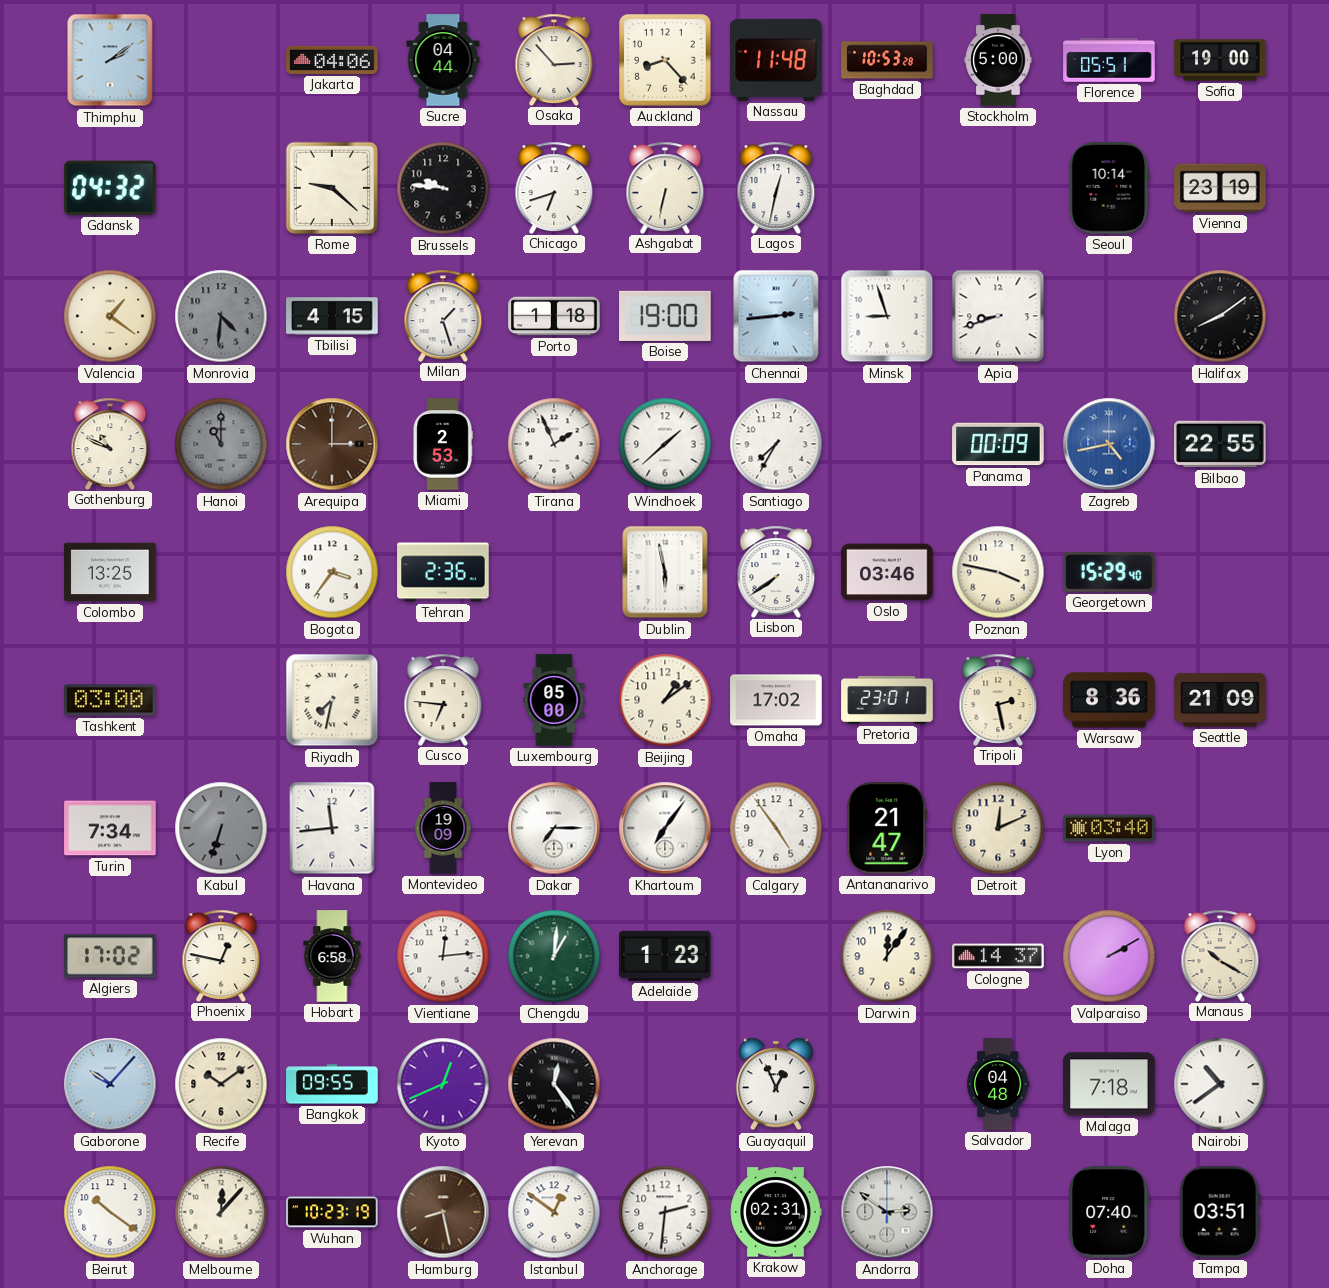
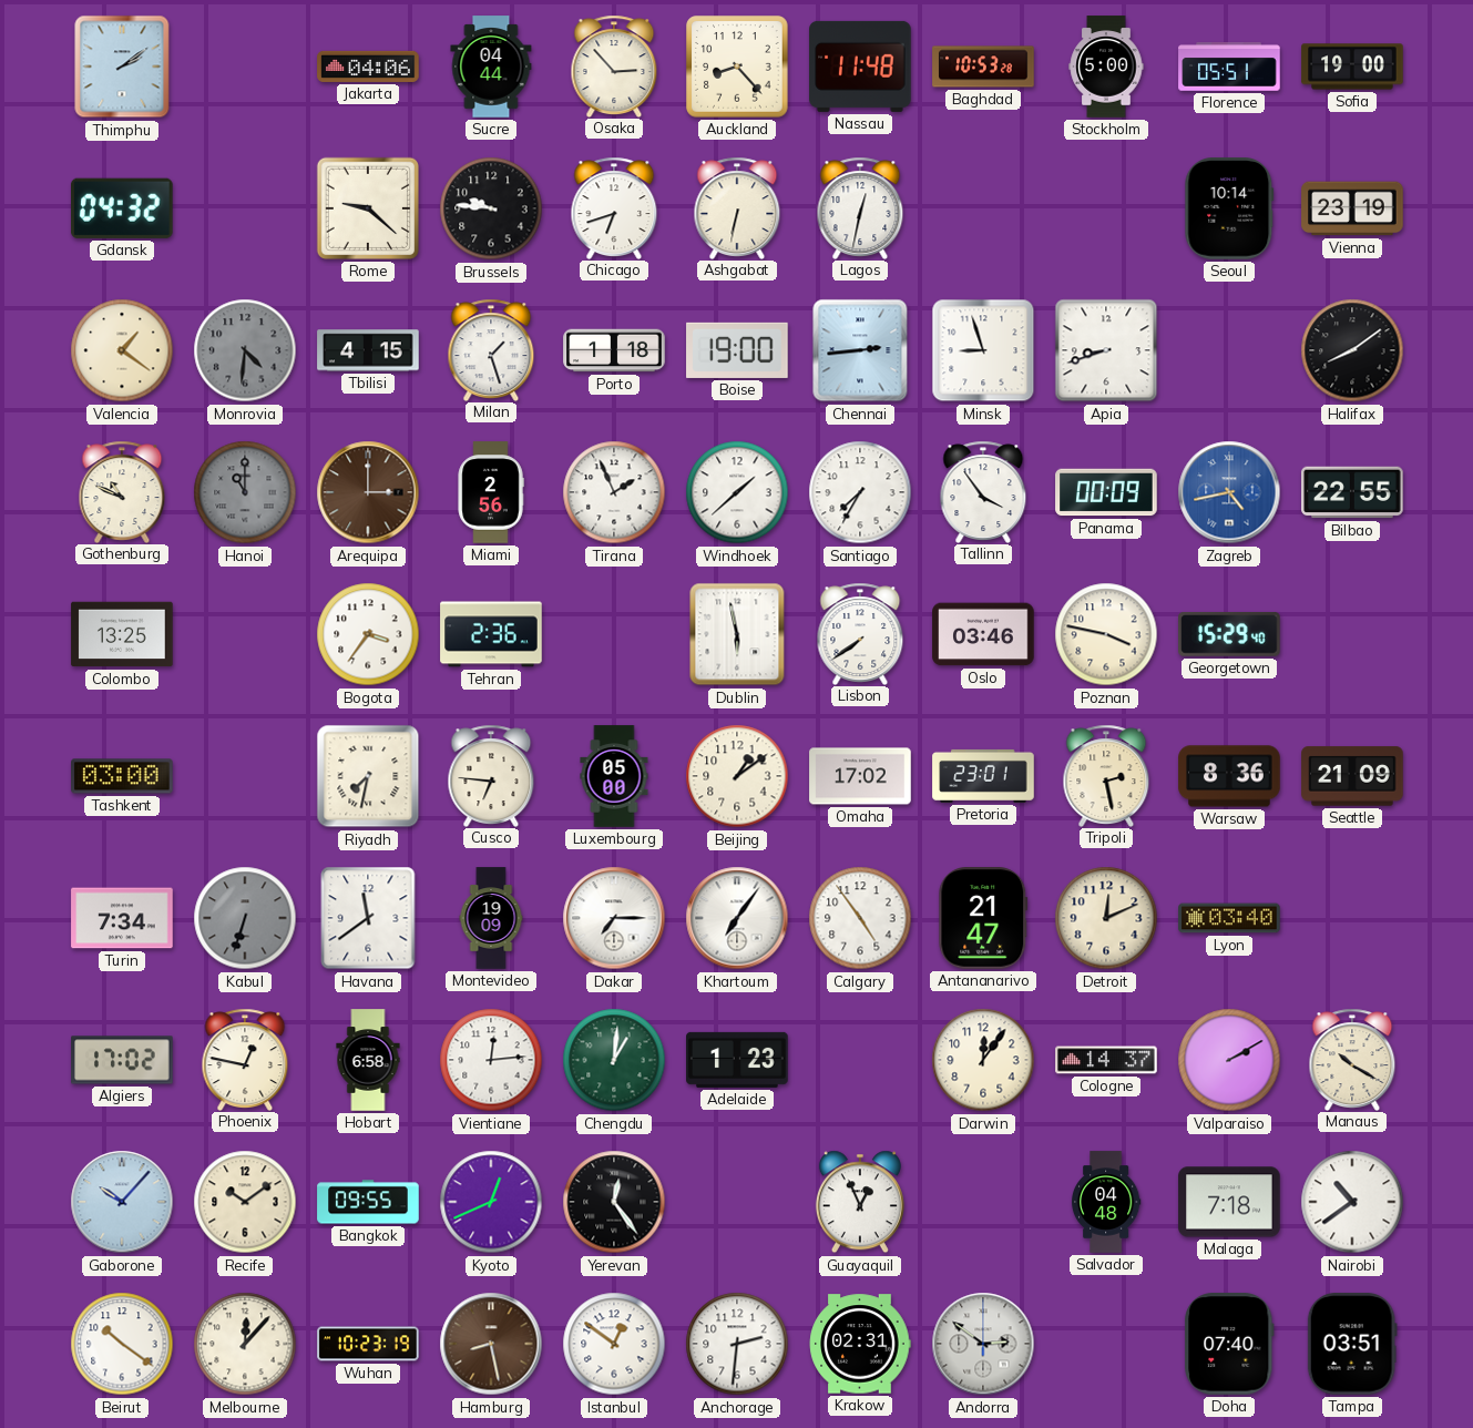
Miami: 2:53 -> 2:56 (491, 492)
Tallinn: none -> 3:54 (983, 491)
Havana: 11:44 -> 11:39 (368, 918)
